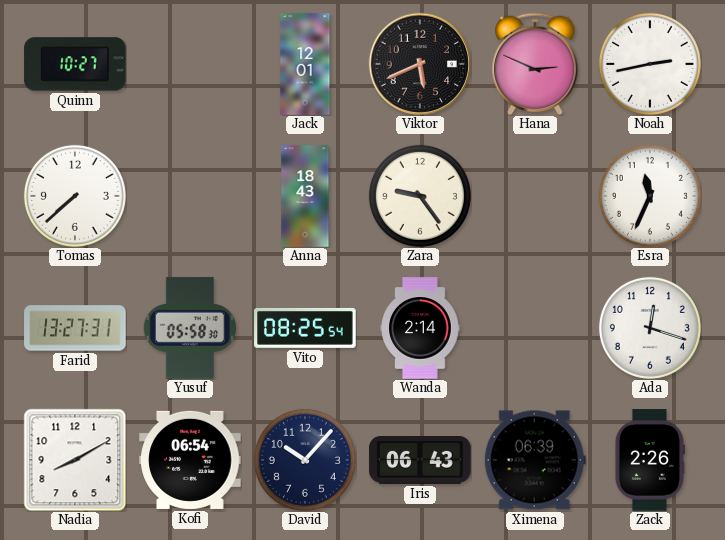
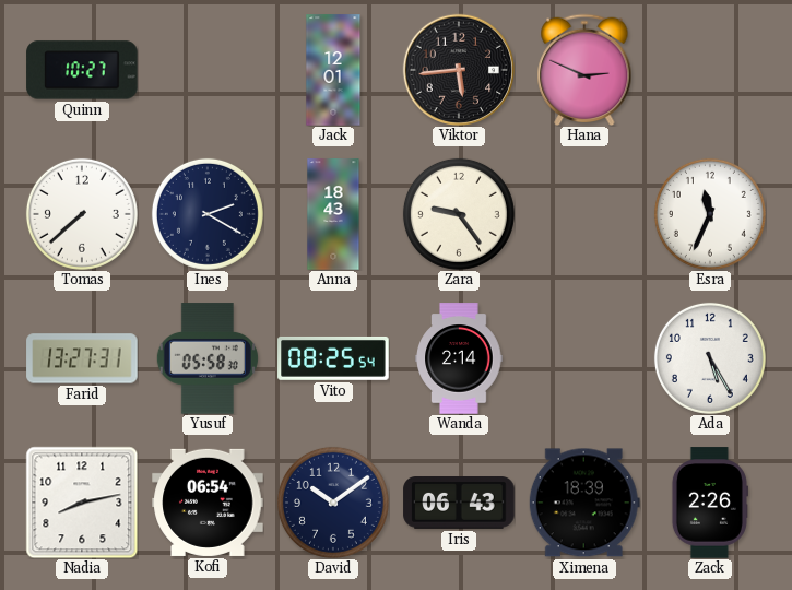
Viktor: 5:41 -> 5:44 (458, 69)
Noah: 2:43 -> none (650, 64)
Ines: none -> 2:20 (208, 214)
Ada: 12:18 -> 5:25 (710, 358)
Nadia: 8:10 -> 8:13 (82, 503)
David: 10:07 -> 10:09 (333, 503)
Ximena: 06:39 -> 18:39 (584, 503)
